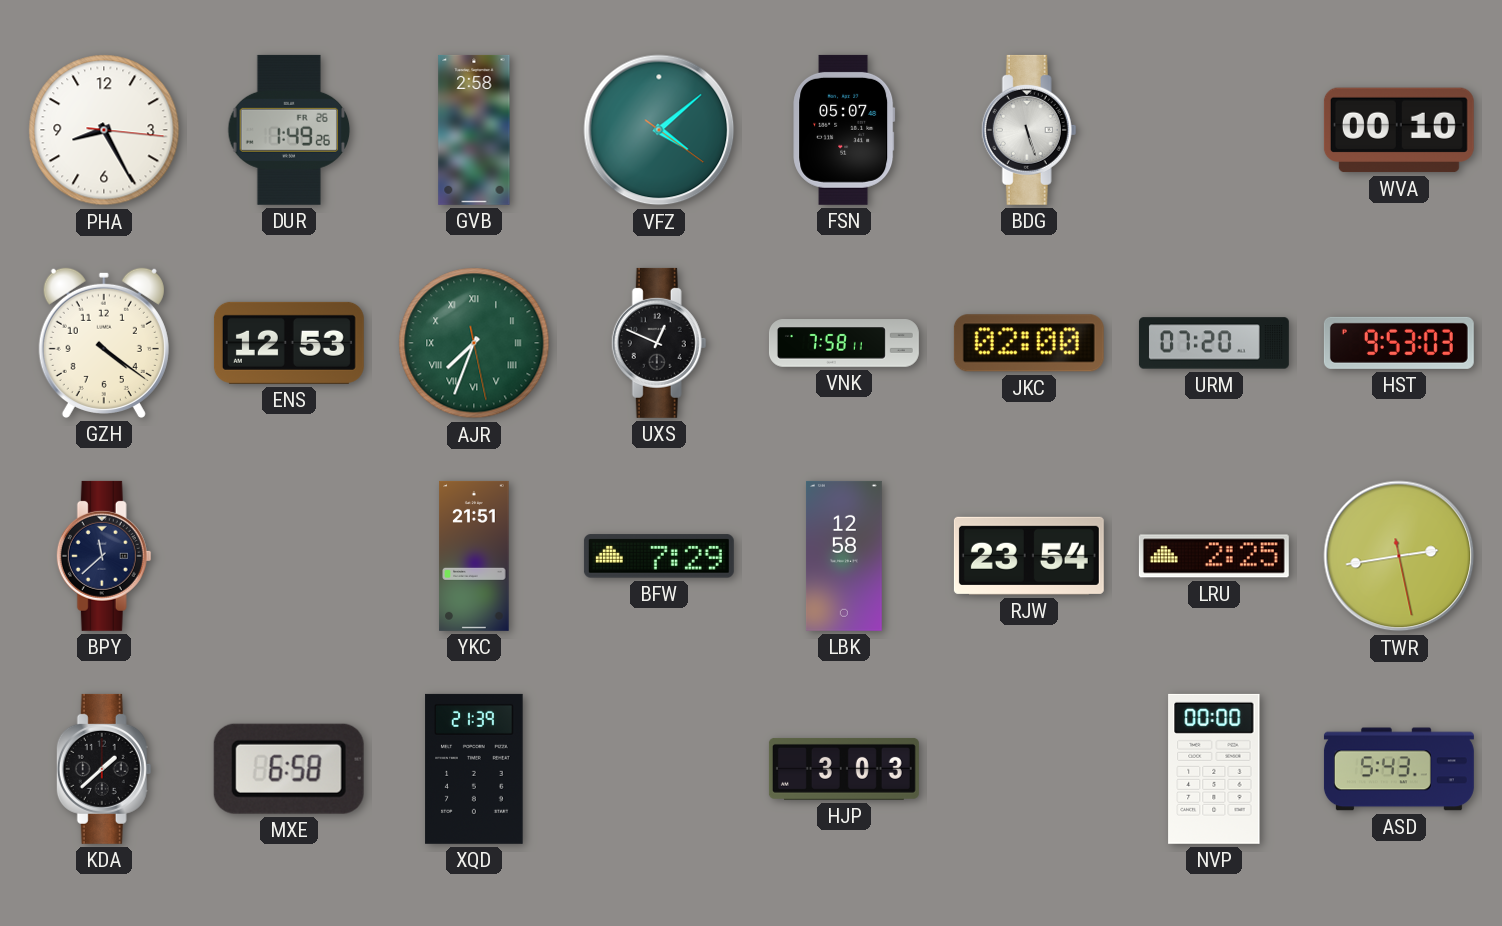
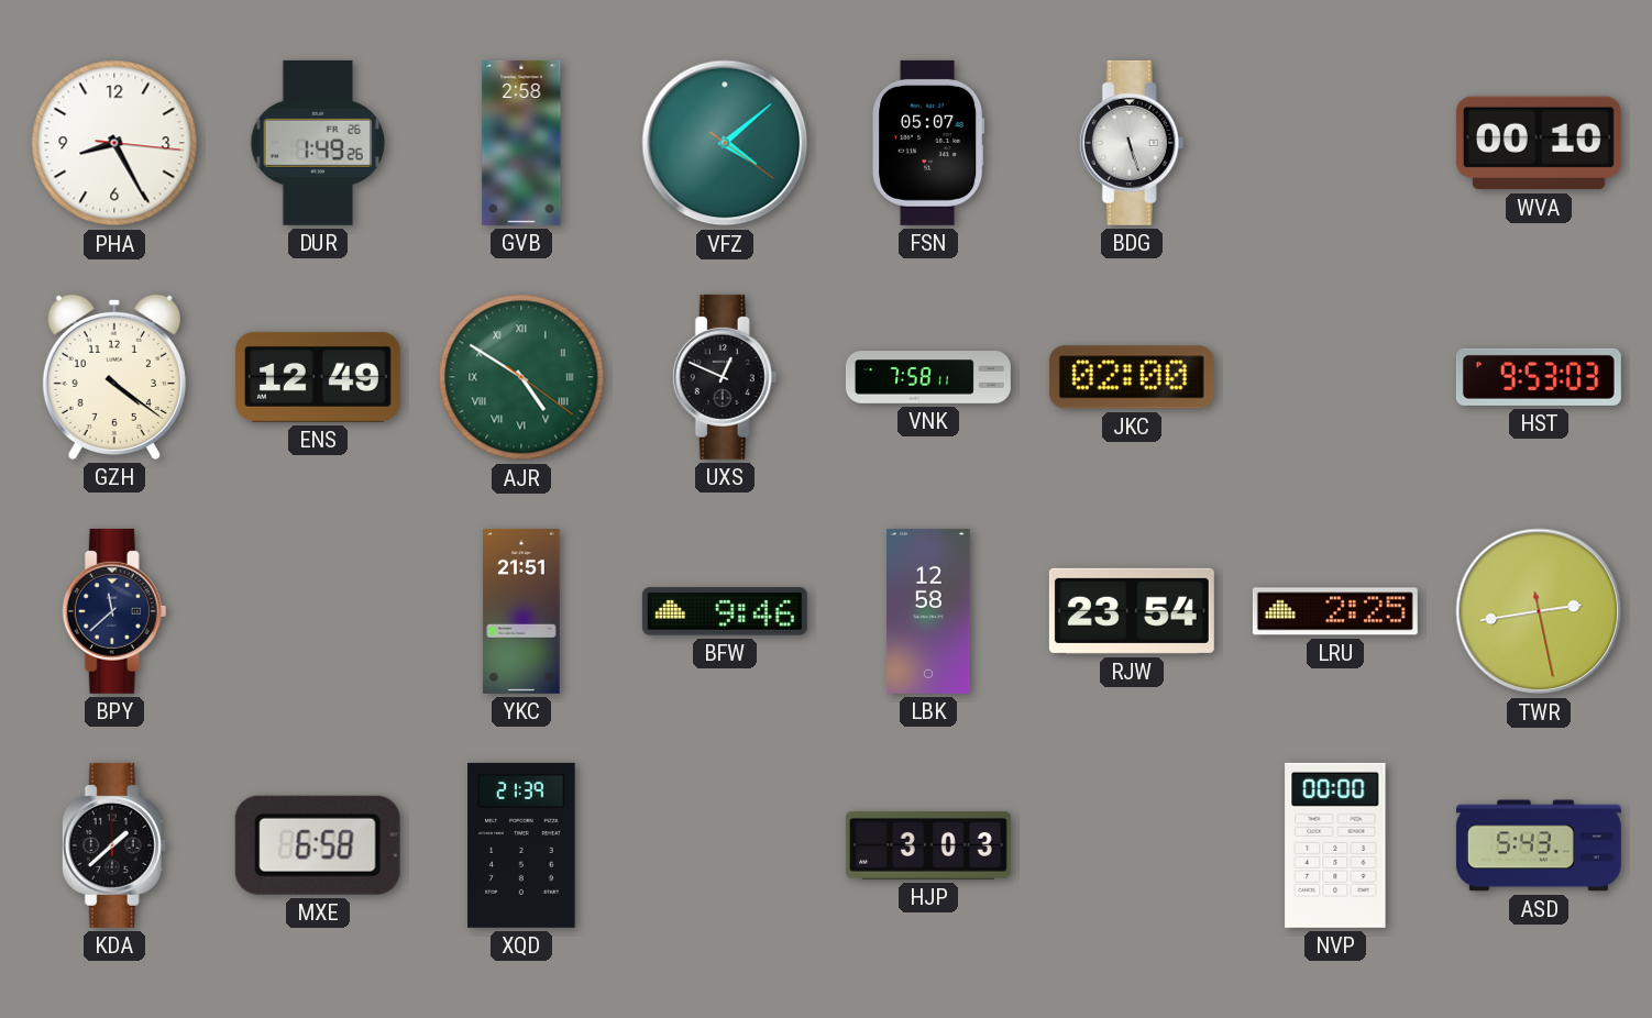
ENS: 12:53 -> 12:49 (318, 377)
AJR: 7:33 -> 4:50 (521, 377)
URM: 07:20 -> none (1214, 343)
BFW: 7:29 -> 9:46 (725, 611)
